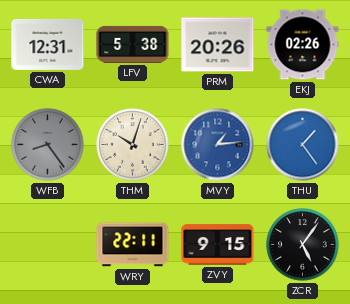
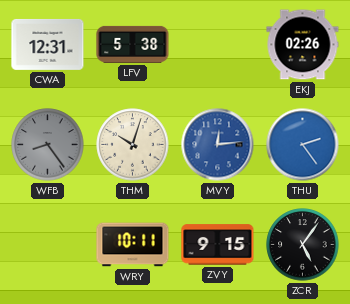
PRM: 20:26 -> none (218, 45)
MVY: 1:14 -> 12:14 (218, 145)
THU: 1:24 -> 2:24 (303, 145)
WRY: 22:11 -> 10:11 (133, 245)
